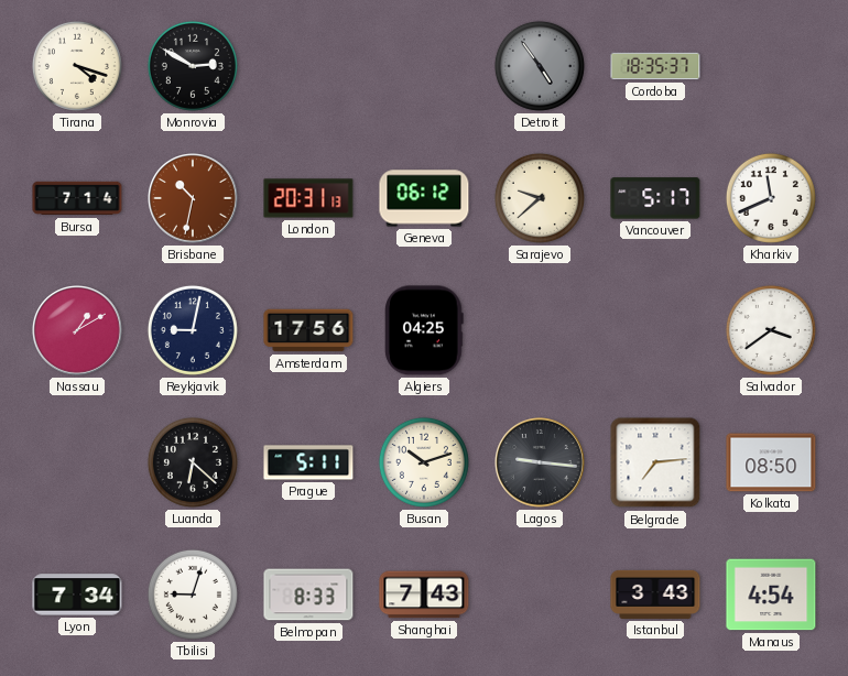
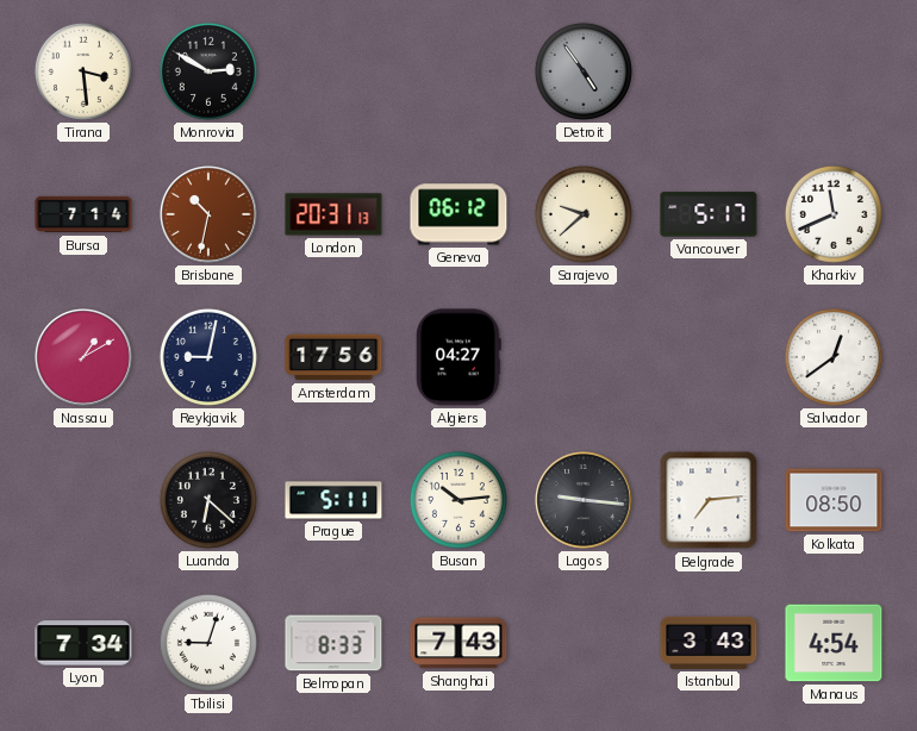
Tirana: 4:18 -> 3:29 (83, 71)
Cordoba: 18:35 -> none (655, 66)
Algiers: 04:25 -> 04:27 (458, 357)
Salvador: 3:39 -> 12:39 (834, 357)
Busan: 10:12 -> 10:14 (458, 500)
